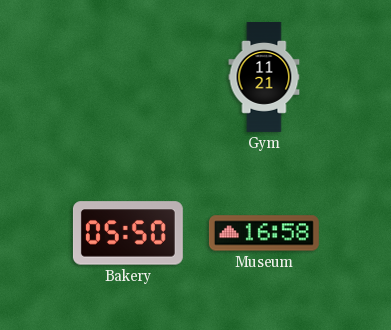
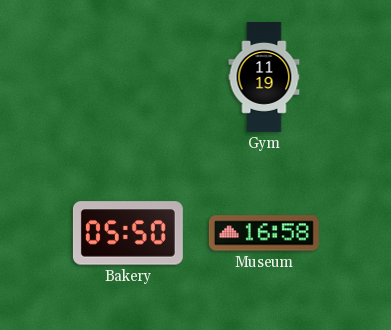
Gym: 11:21 -> 11:19 (264, 78)
